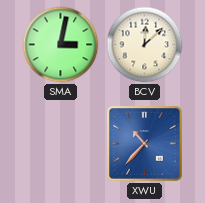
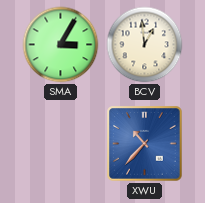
SMA: 3:02 -> 3:05 (61, 45)
BCV: 12:08 -> 12:59 (145, 45)
